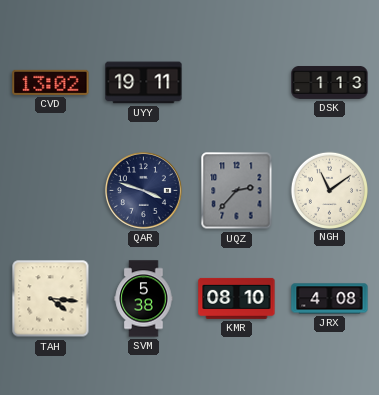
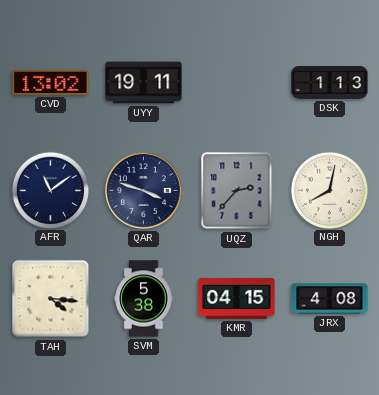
AFR: none -> 11:09 (50, 190)
NGH: 11:09 -> 8:02 (329, 190)
KMR: 08:10 -> 04:15 (237, 298)
